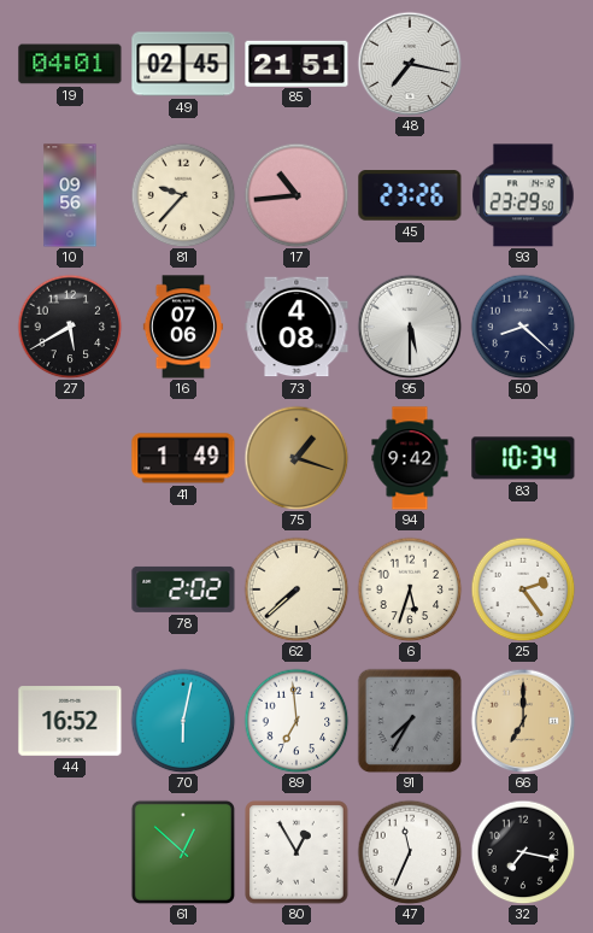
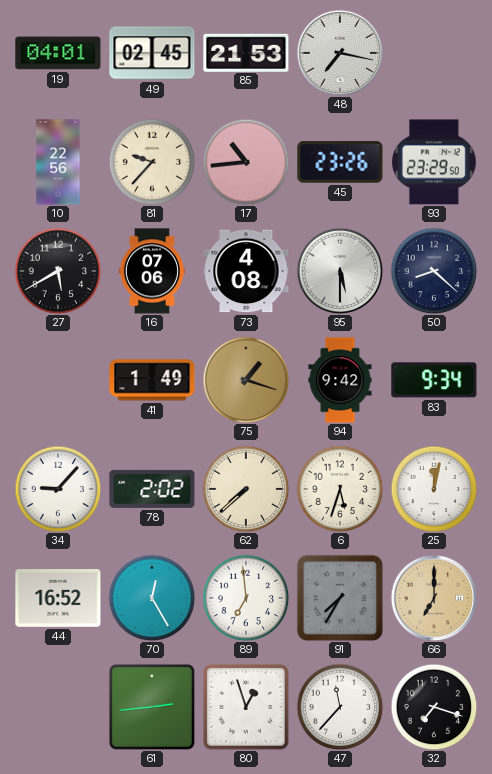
85: 21:51 -> 21:53 (246, 52)
10: 09:56 -> 22:56 (58, 162)
83: 10:34 -> 9:34 (434, 380)
34: none -> 9:07 (58, 489)
25: 2:24 -> 12:02 (434, 489)
70: 6:02 -> 12:25 (152, 598)
61: 12:52 -> 2:44 (152, 707)
80: 12:55 -> 12:57 (246, 707)
47: 11:34 -> 11:37 (340, 707)
32: 7:17 -> 7:18 (434, 707)
